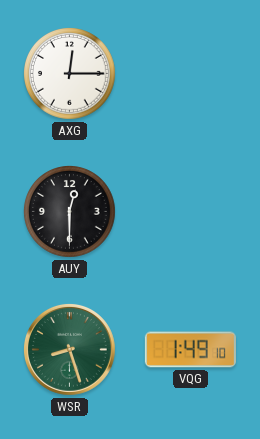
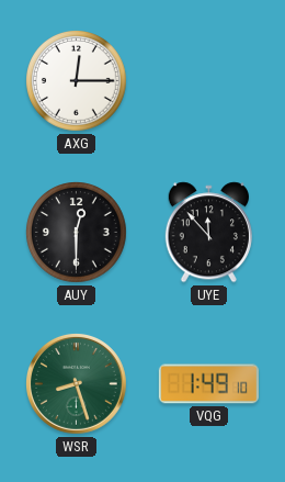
UYE: none -> 11:53 (208, 233)
